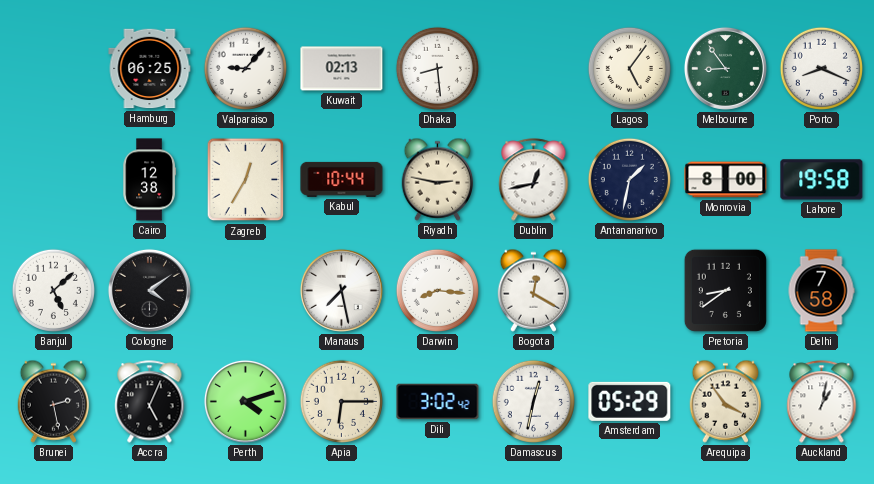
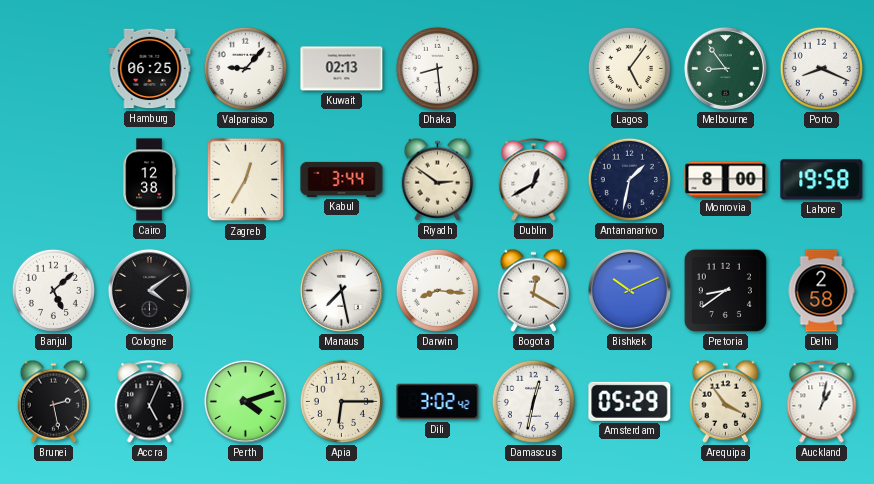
Kabul: 10:44 -> 3:44 (342, 179)
Riyadh: 2:47 -> 2:51 (438, 179)
Dublin: 12:43 -> 12:40 (534, 180)
Bishkek: none -> 10:11 (629, 290)
Delhi: 7:58 -> 2:58 (821, 291)
